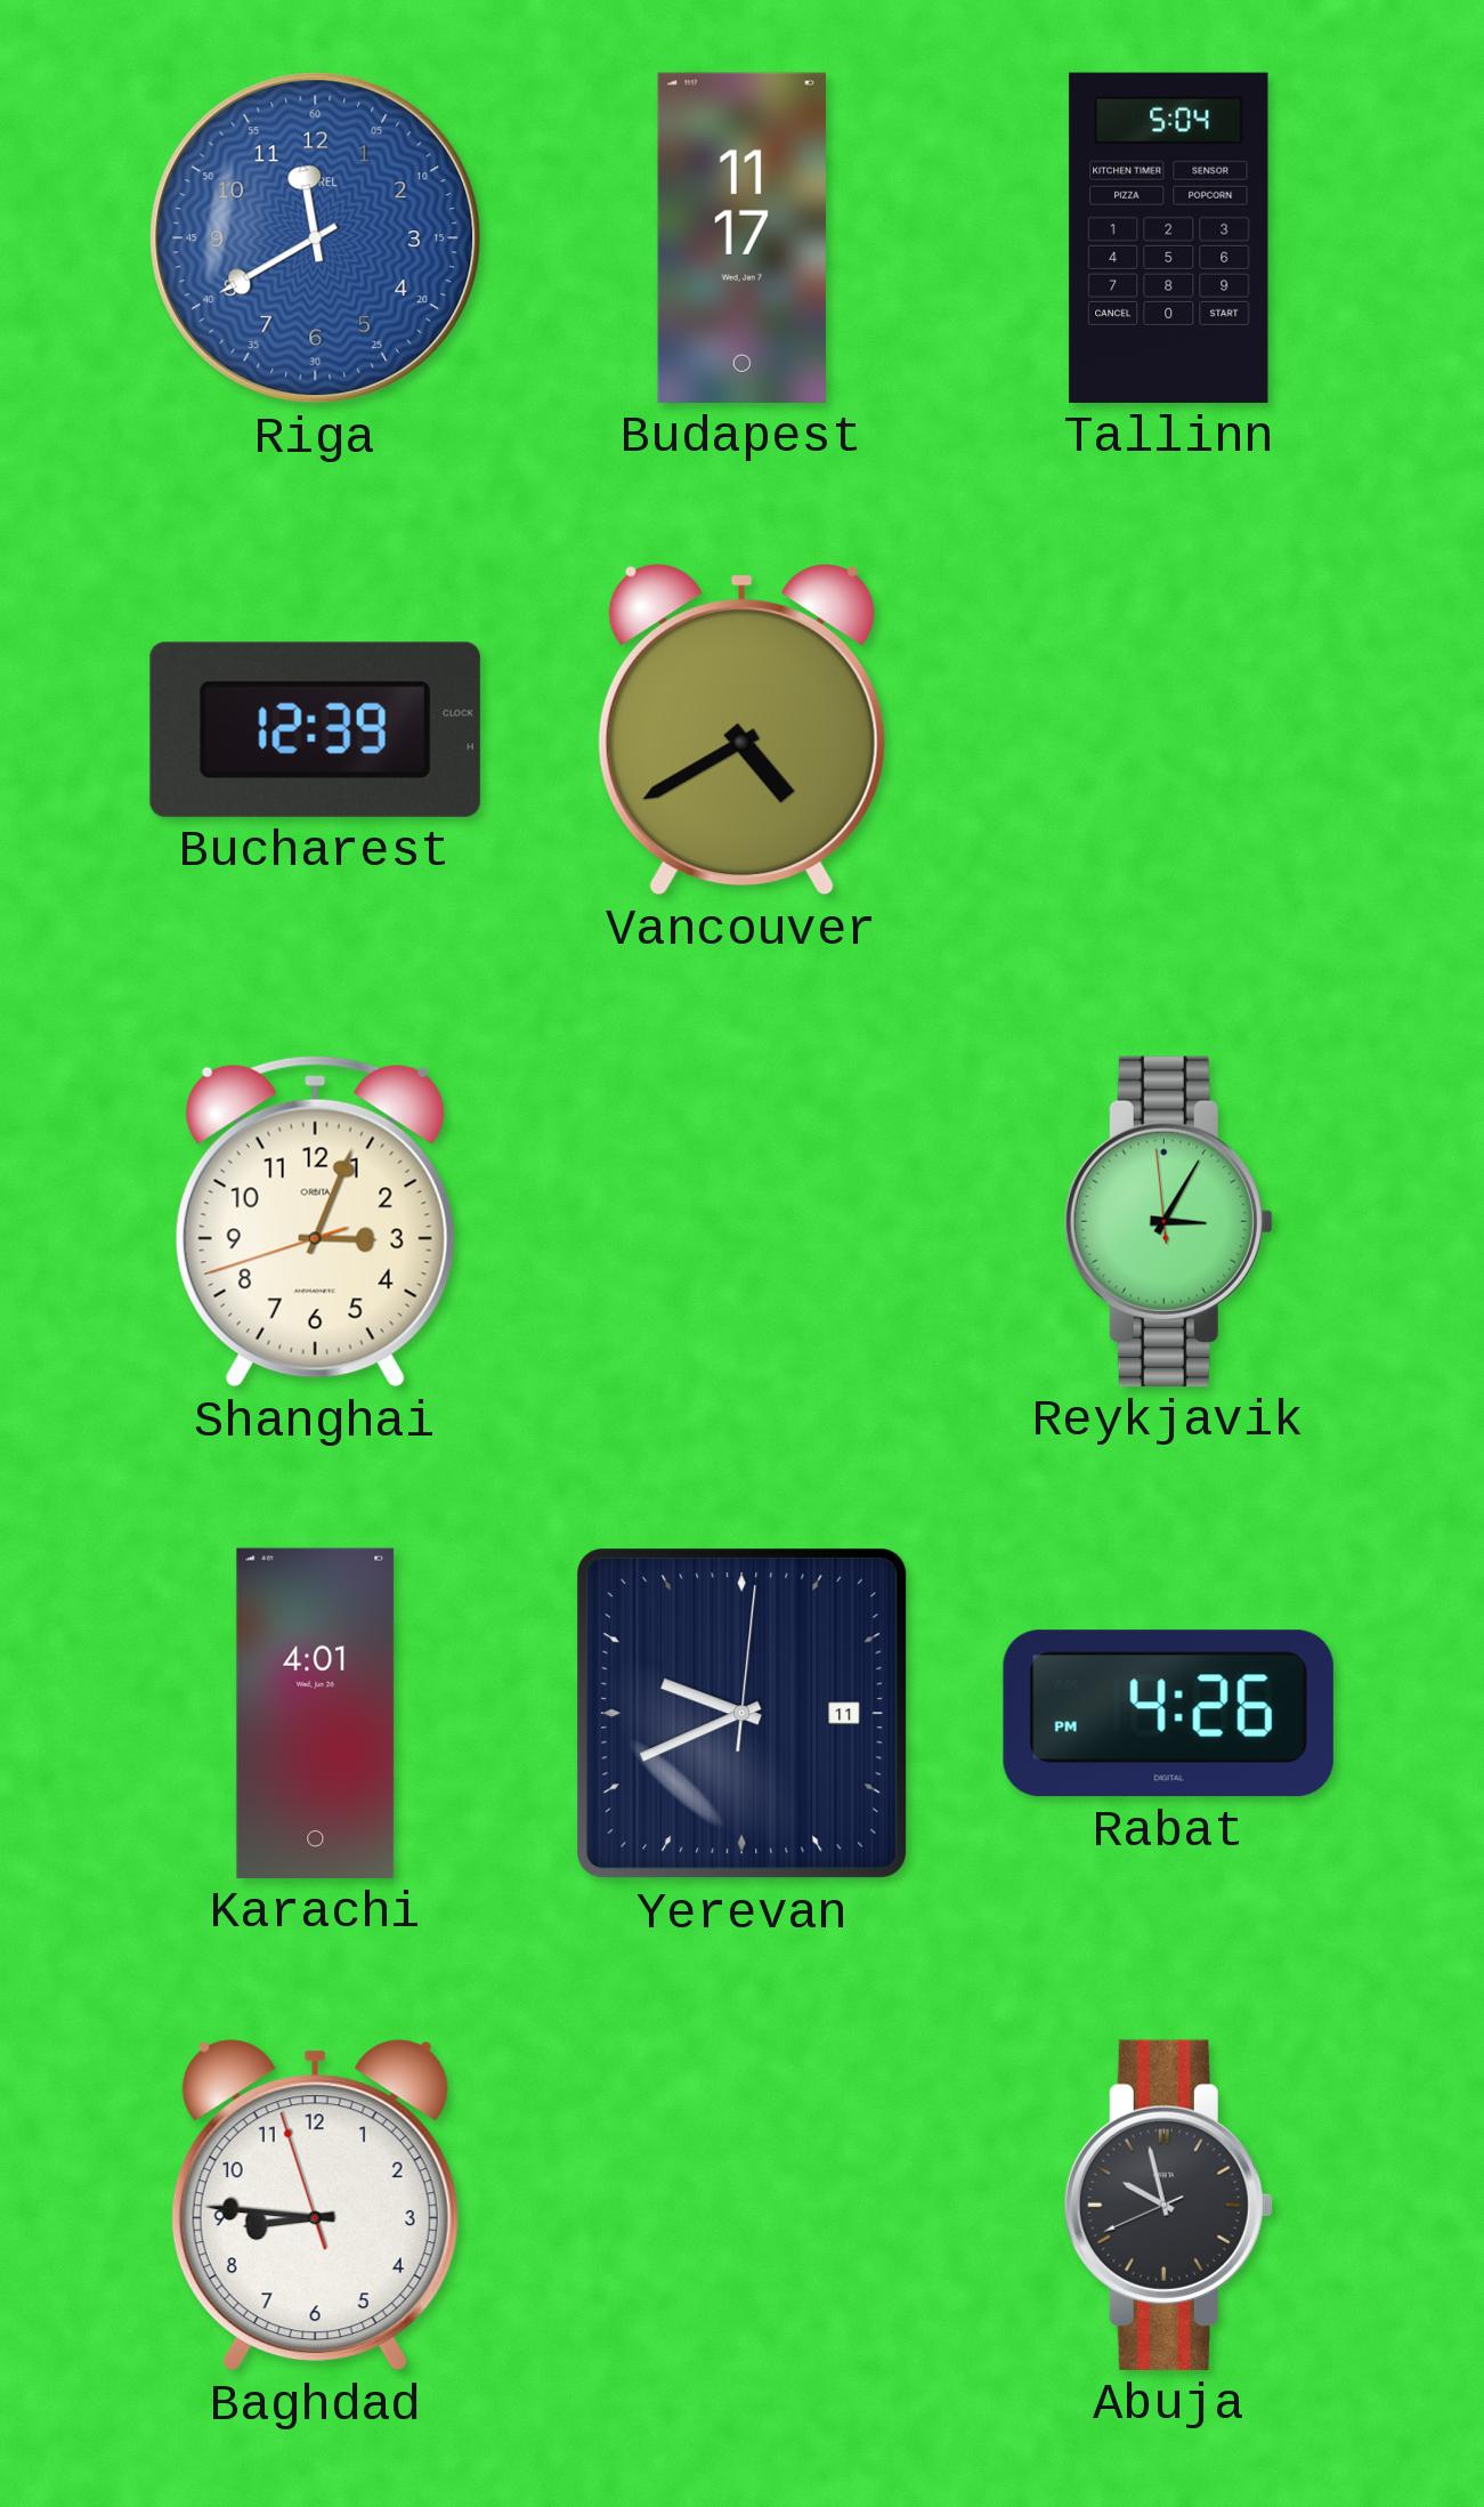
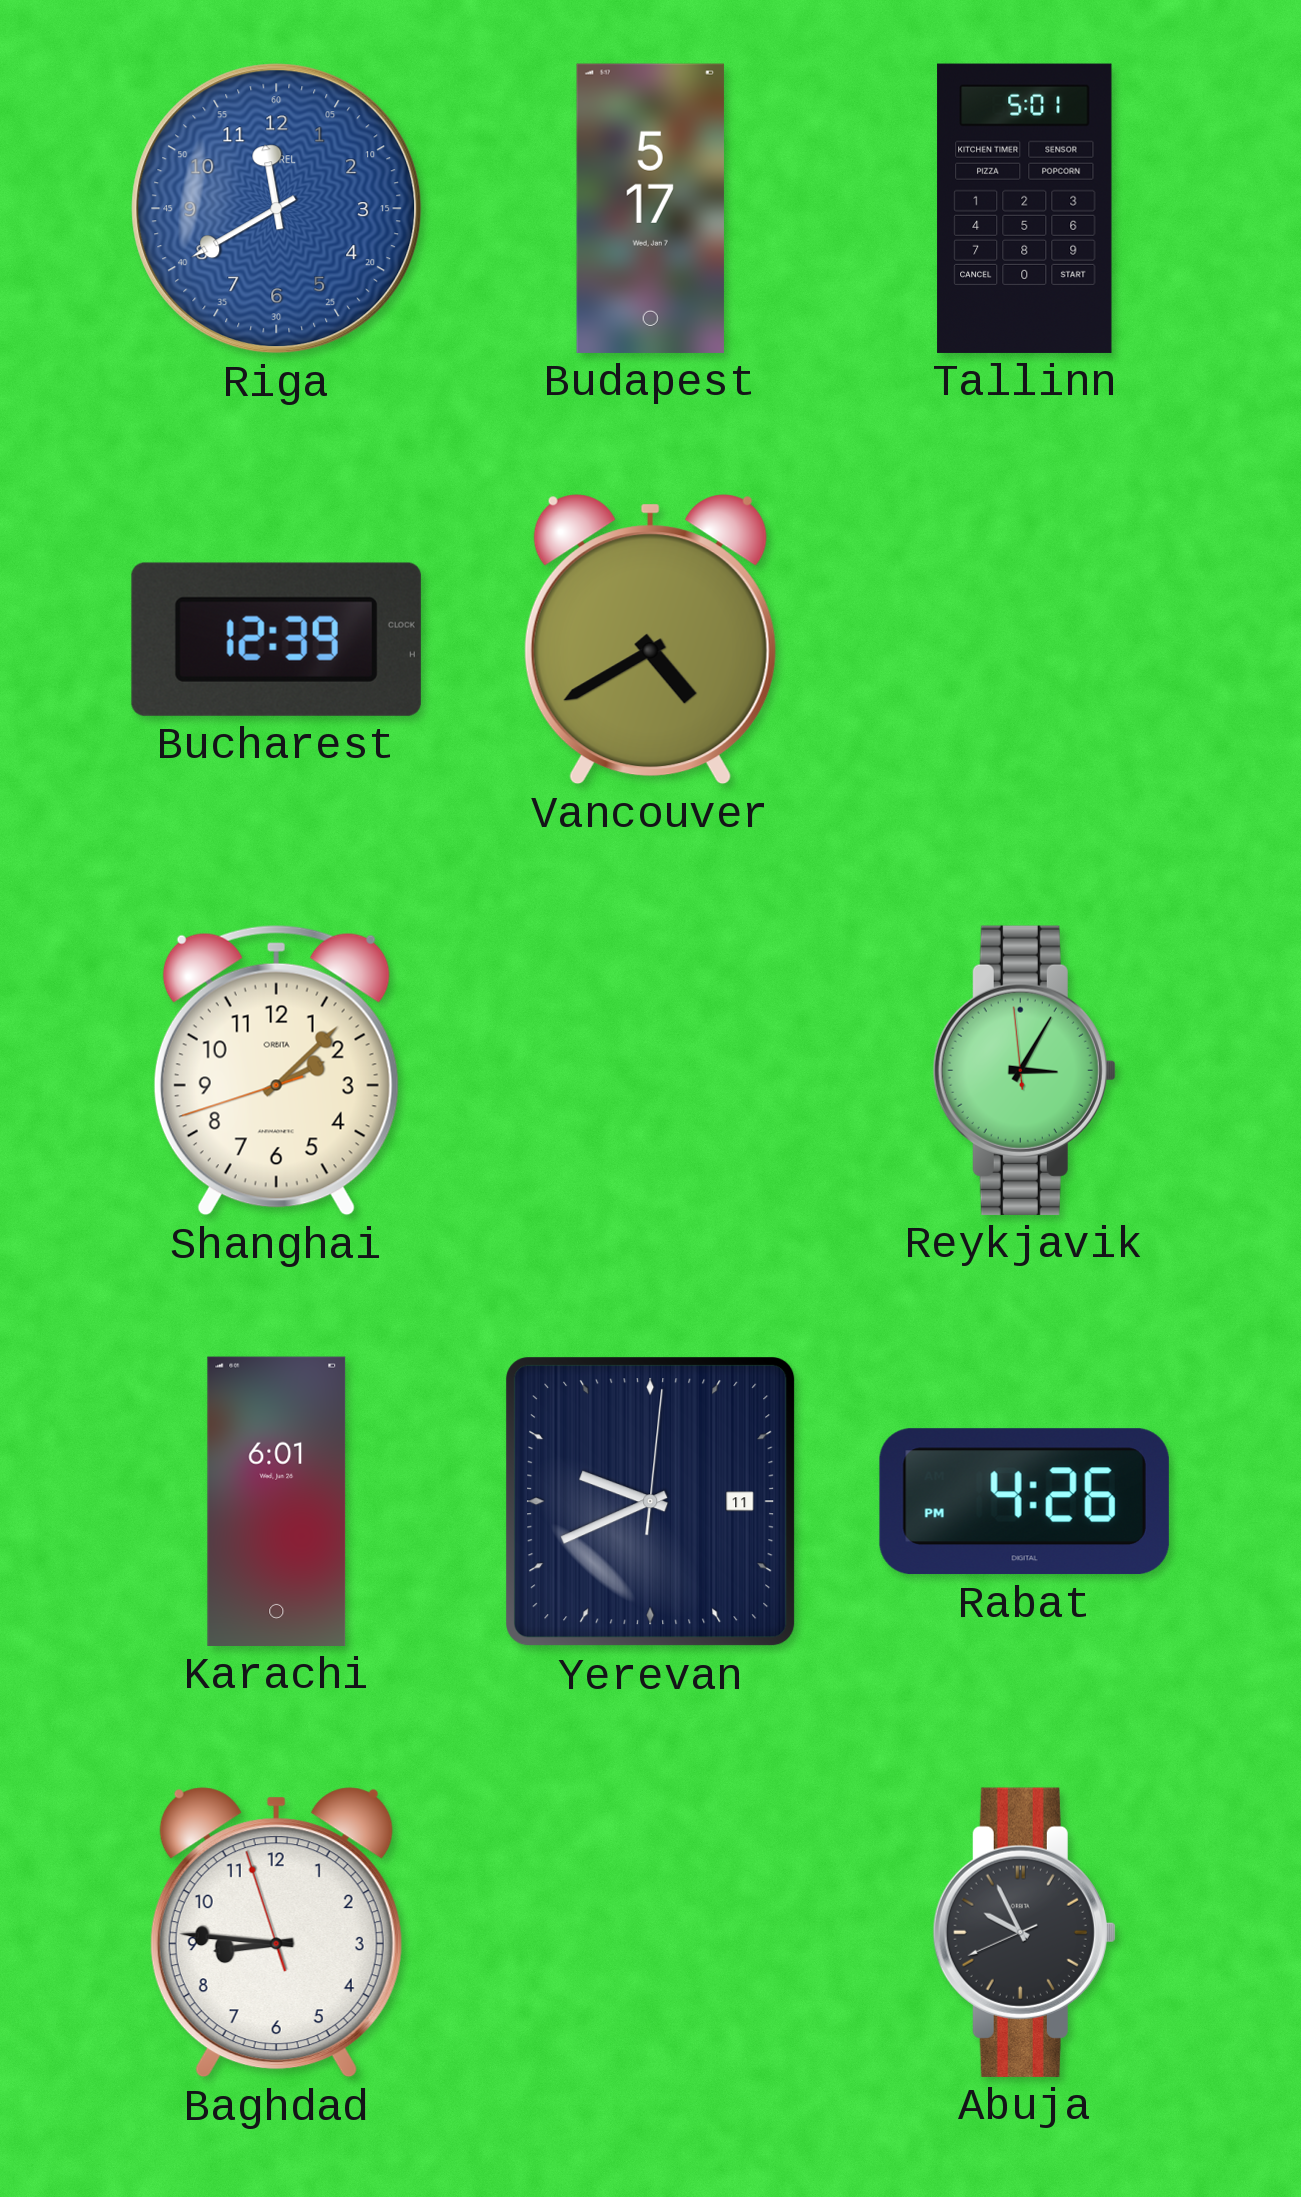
Budapest: 11:17 -> 5:17 (650, 208)
Tallinn: 5:04 -> 5:01 (1025, 208)
Shanghai: 3:03 -> 2:07 (276, 1070)
Karachi: 4:01 -> 6:01 (277, 1501)
Abuja: 9:57 -> 9:55 (1024, 1932)
